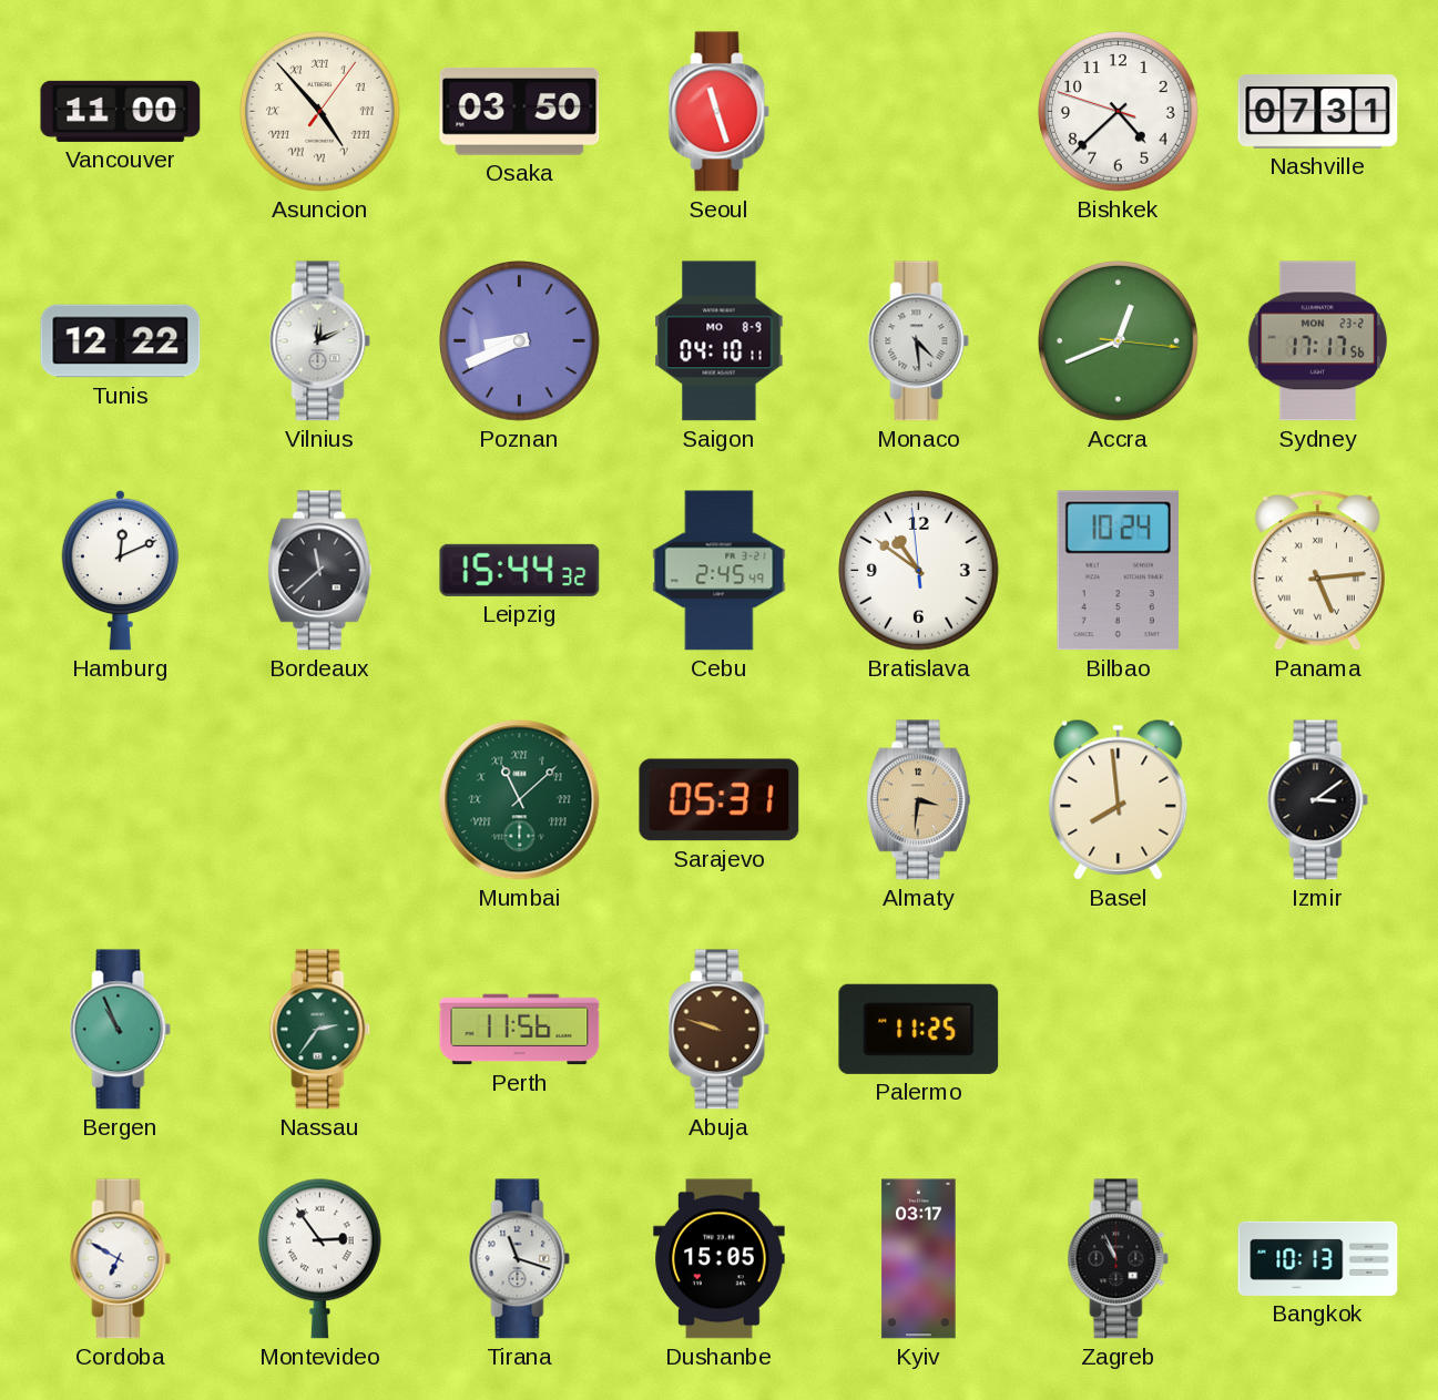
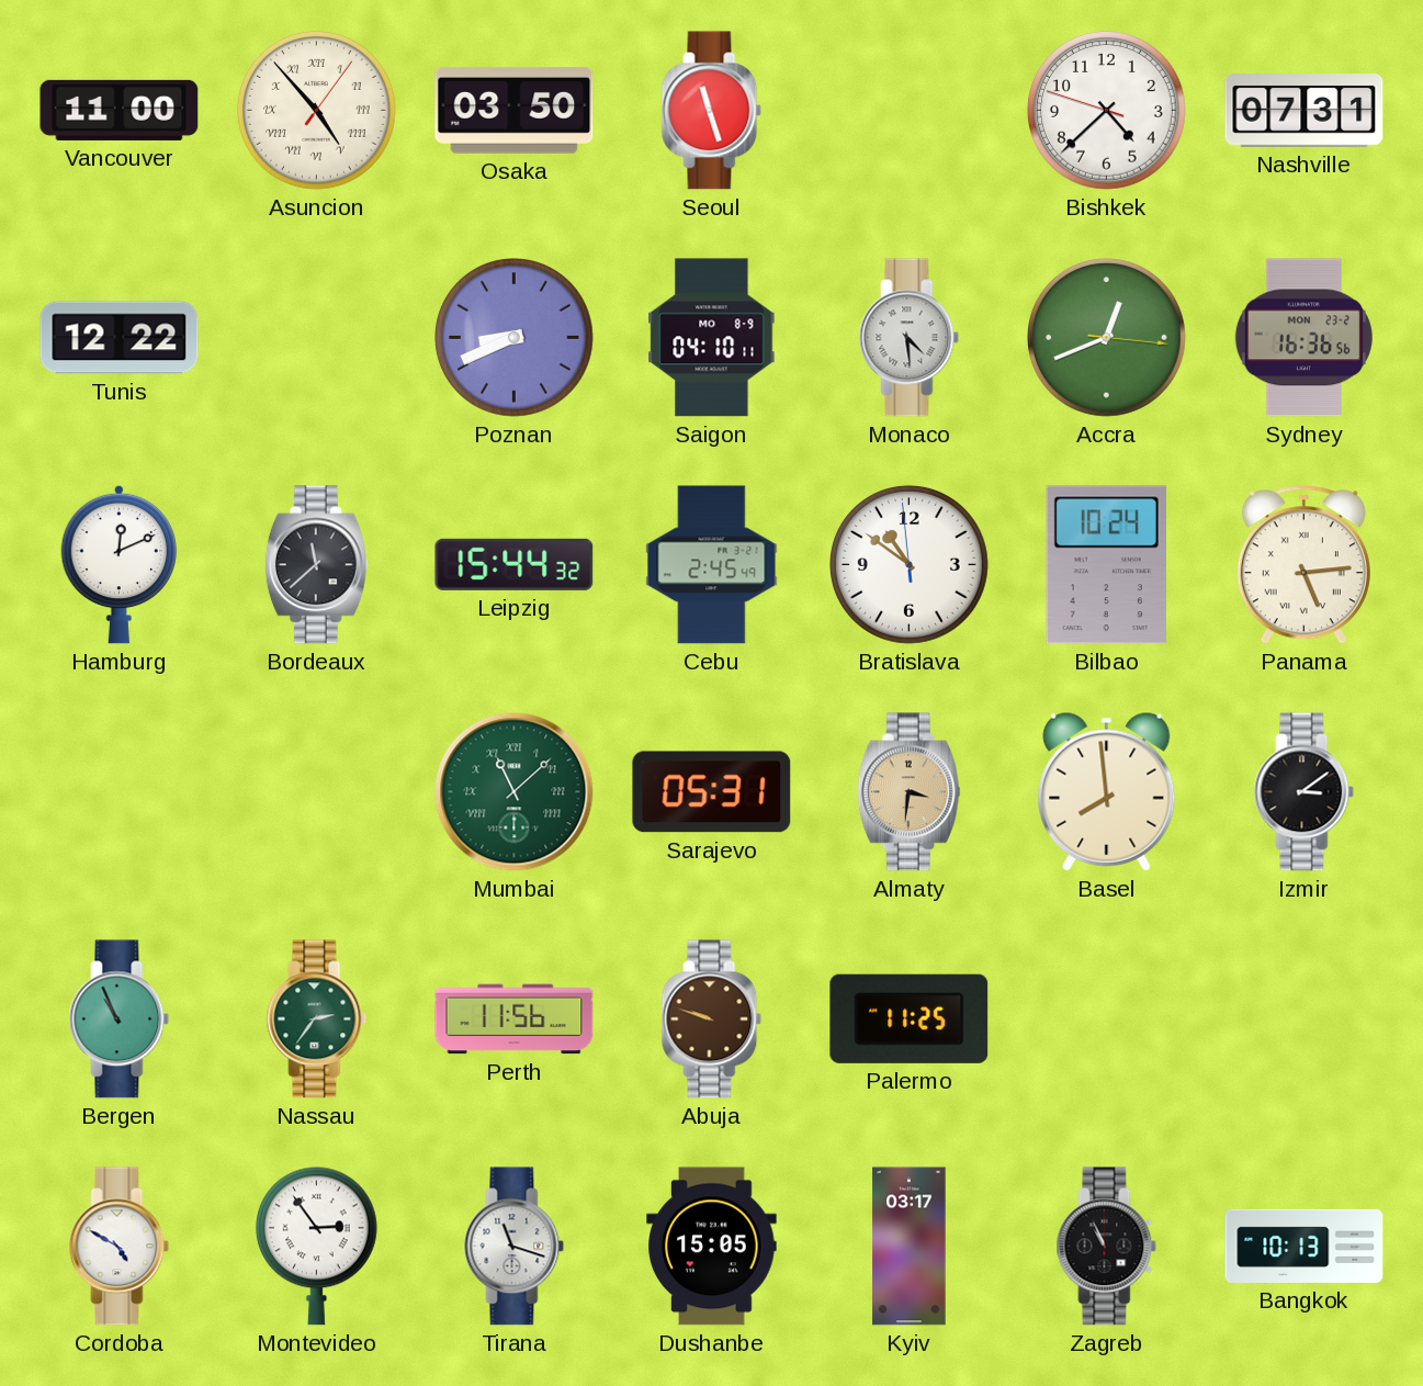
Vilnius: 12:11 -> none (320, 341)
Sydney: 17:17 -> 16:36 (1303, 338)
Cordoba: 6:50 -> 4:50 (120, 1247)
